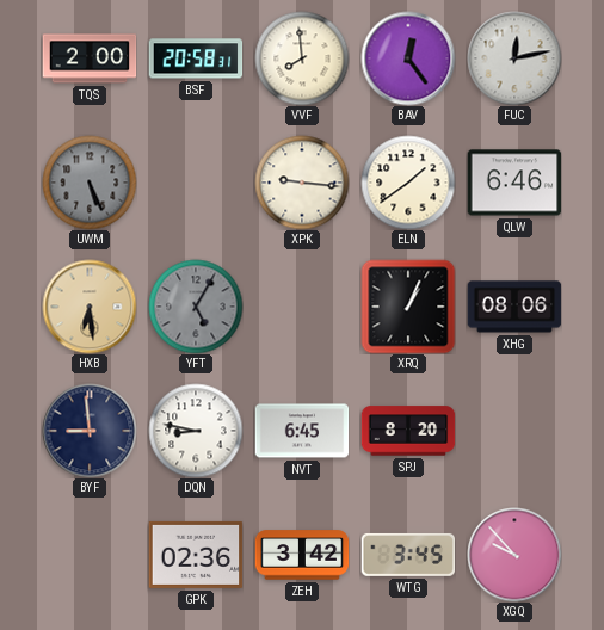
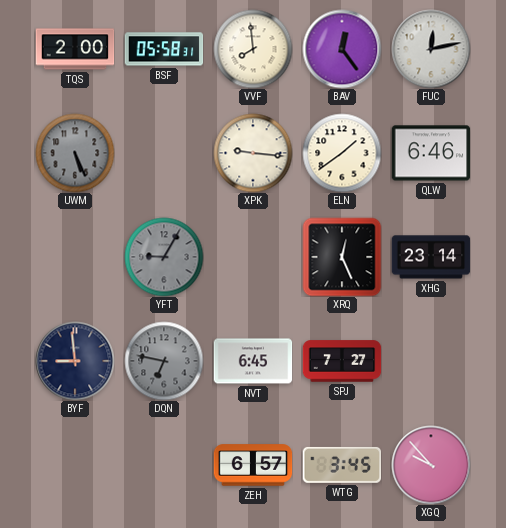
BSF: 20:58 -> 05:58 (164, 49)
HXB: 6:29 -> none (90, 307)
YFT: 5:05 -> 9:05 (164, 257)
XRQ: 1:04 -> 12:26 (342, 257)
XHG: 08:06 -> 23:14 (431, 257)
DQN: 8:47 -> 6:47 (164, 361)
DQN dial: white -> grey (164, 361)
SPJ: 8:20 -> 7:27 (342, 361)
GPK: 02:36 -> none (196, 555)
ZEH: 3:42 -> 6:57 (253, 465)
